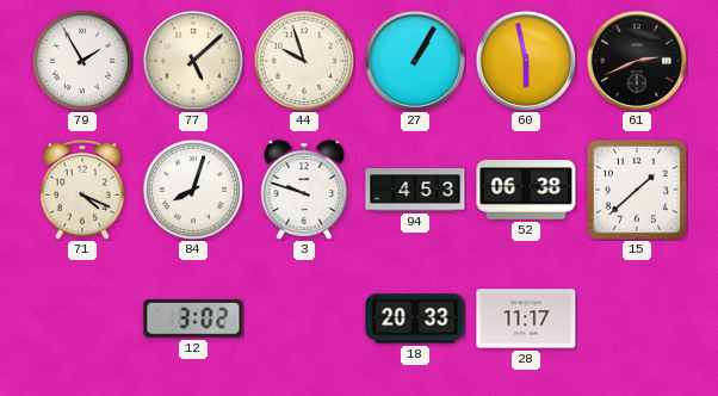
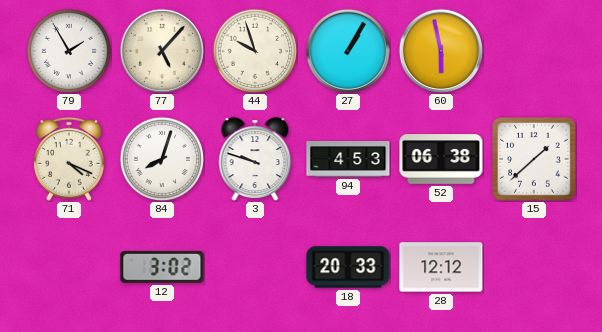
77: 5:08 -> 5:07 (162, 51)
61: 2:41 -> none (637, 61)
28: 11:17 -> 12:12 (441, 267)
